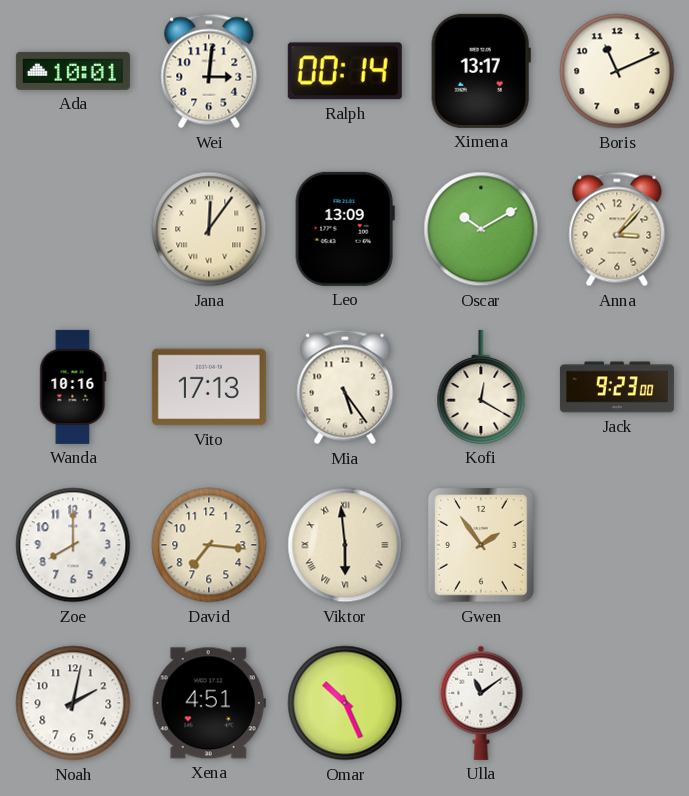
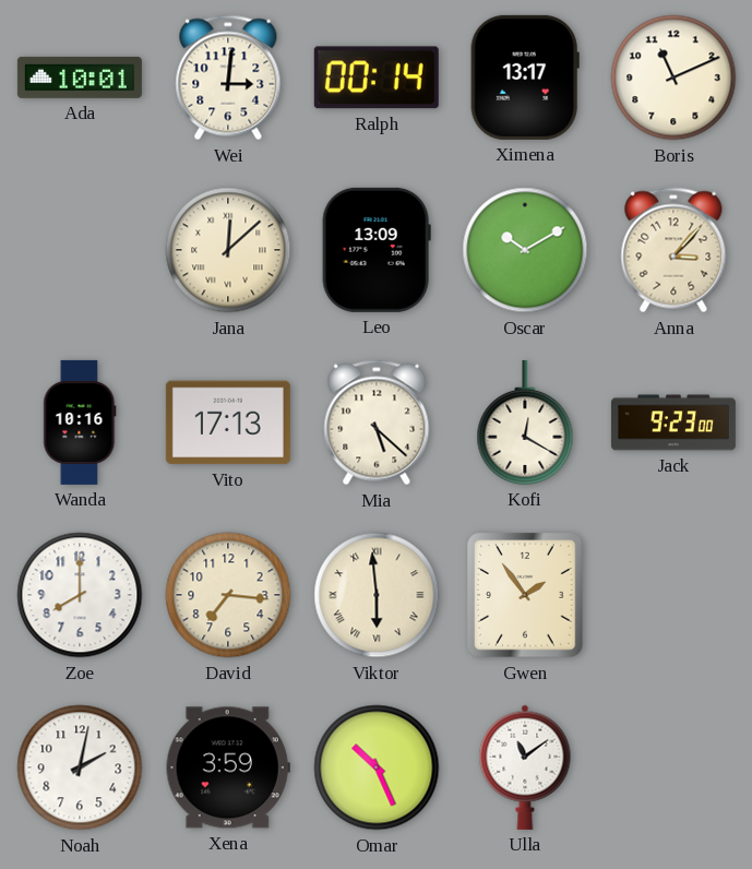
Jana: 12:06 -> 12:08 (228, 250)
Mia: 5:24 -> 5:22 (377, 422)
Xena: 4:51 -> 3:59 (228, 767)
